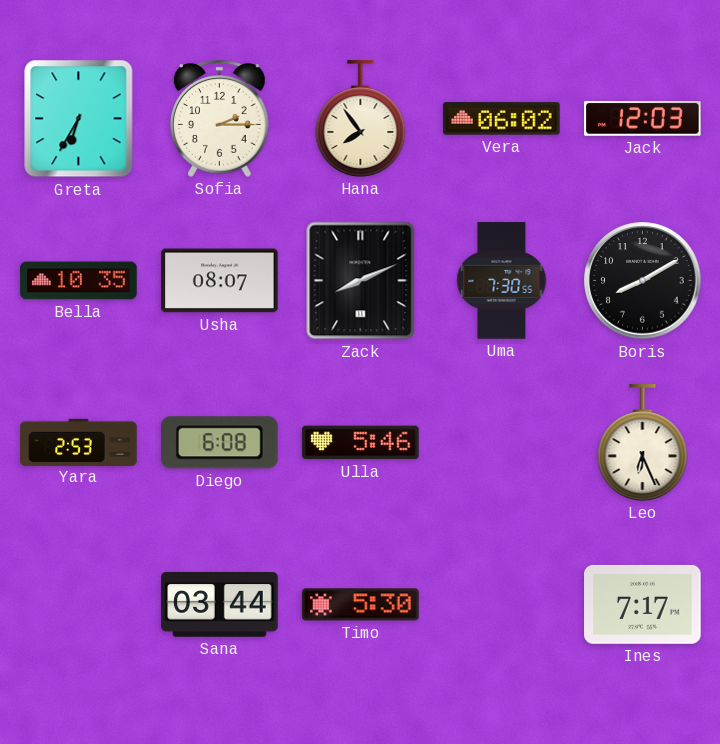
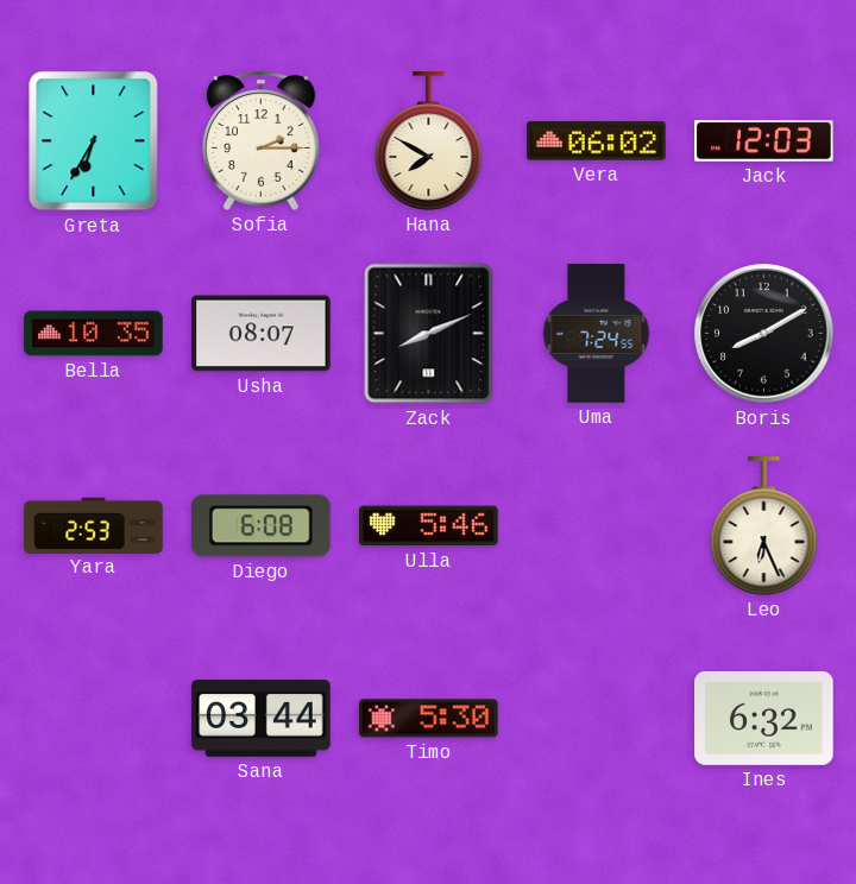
Hana: 7:54 -> 7:50 (429, 141)
Uma: 7:30 -> 7:24 (597, 334)
Ines: 7:17 -> 6:32 (764, 718)
